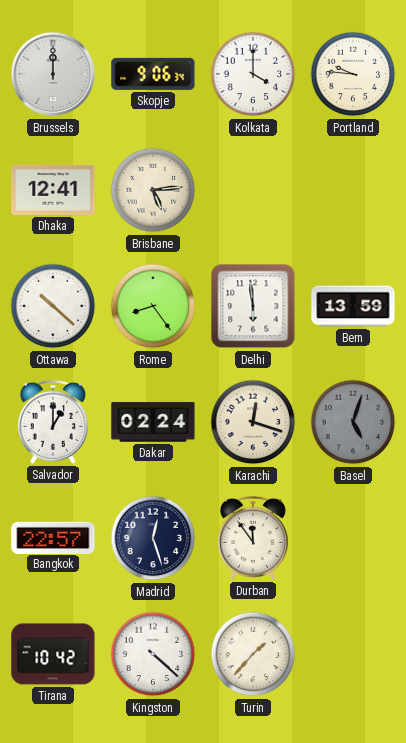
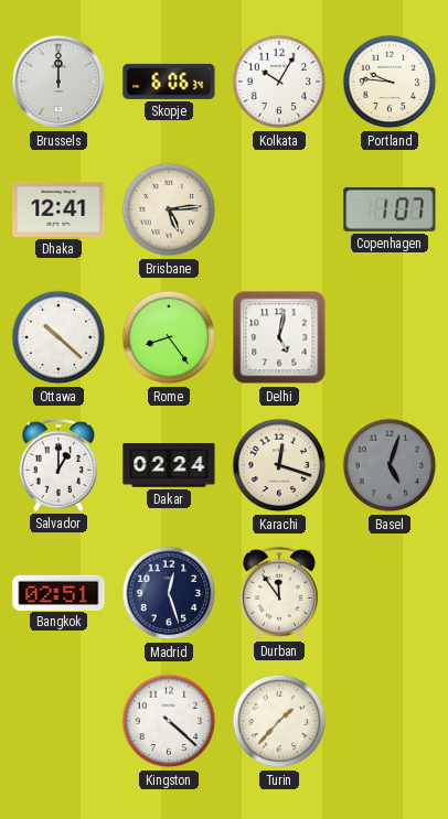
Skopje: 9:06 -> 6:06 (169, 82)
Kolkata: 4:00 -> 10:05 (279, 82)
Copenhagen: none -> 1:07 (390, 209)
Delhi: 5:59 -> 5:02 (279, 337)
Bern: 13:59 -> none (353, 306)
Bangkok: 22:57 -> 02:51 (58, 592)
Tirana: 10:42 -> none (53, 654)
